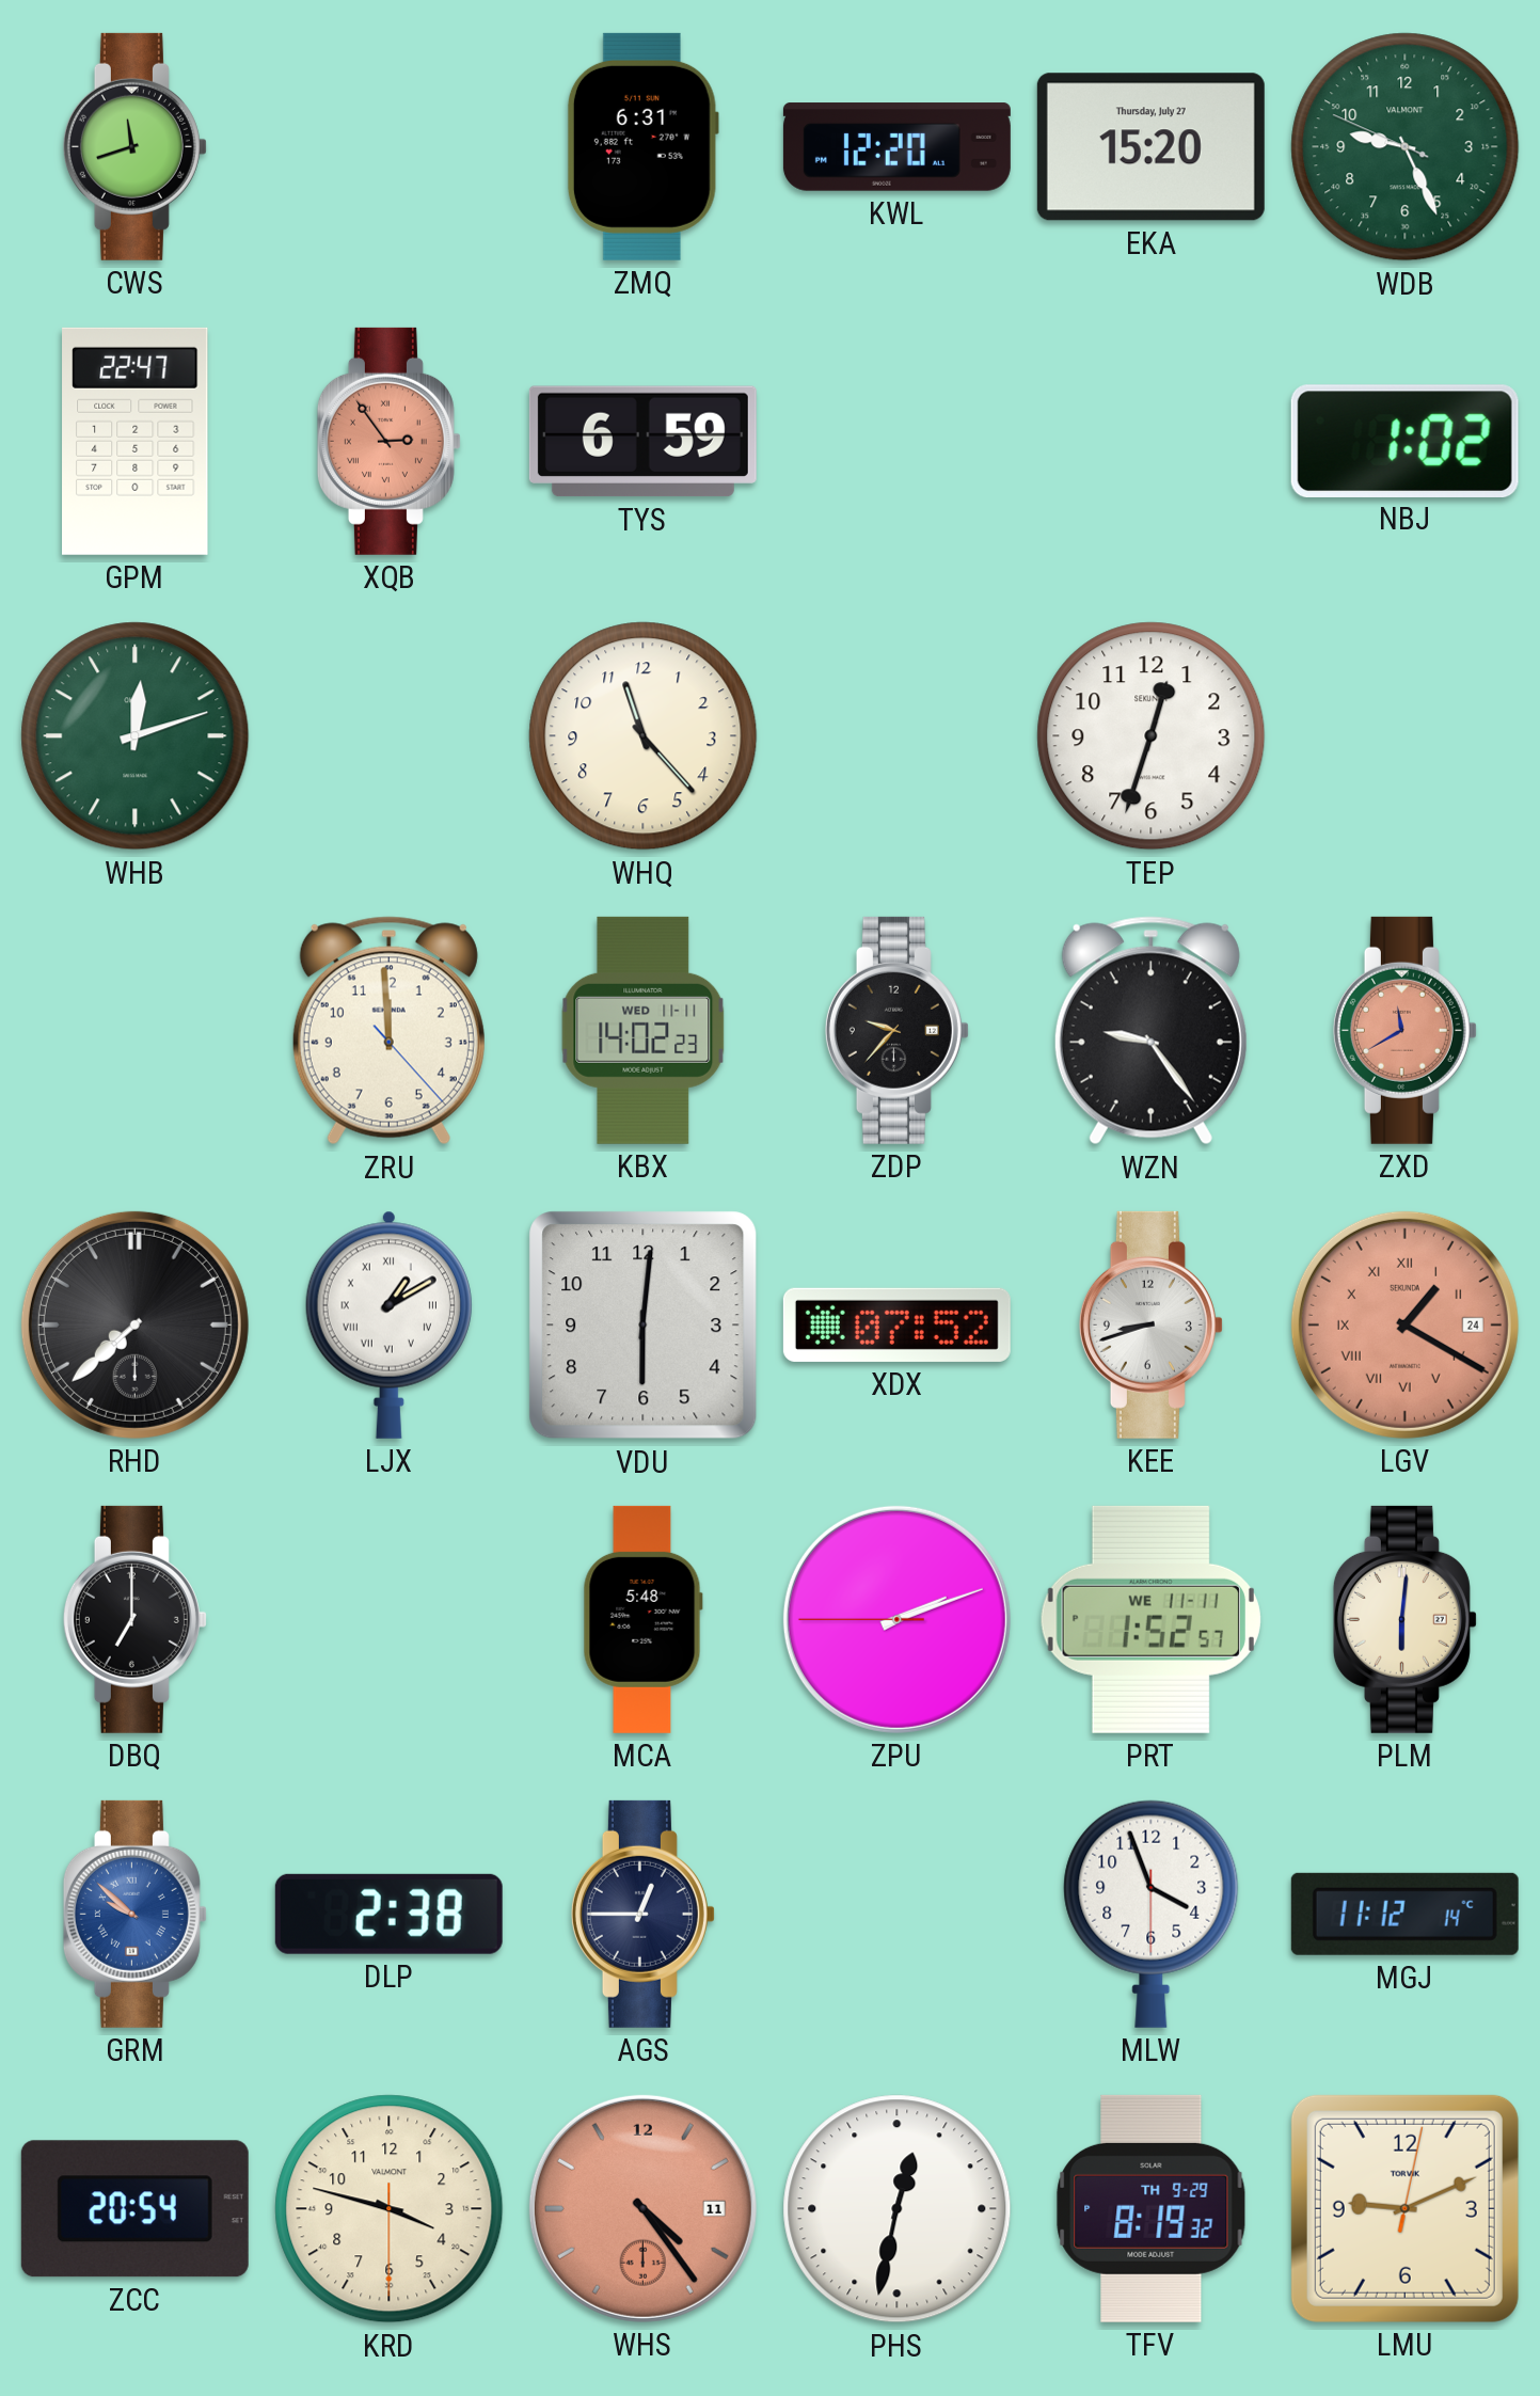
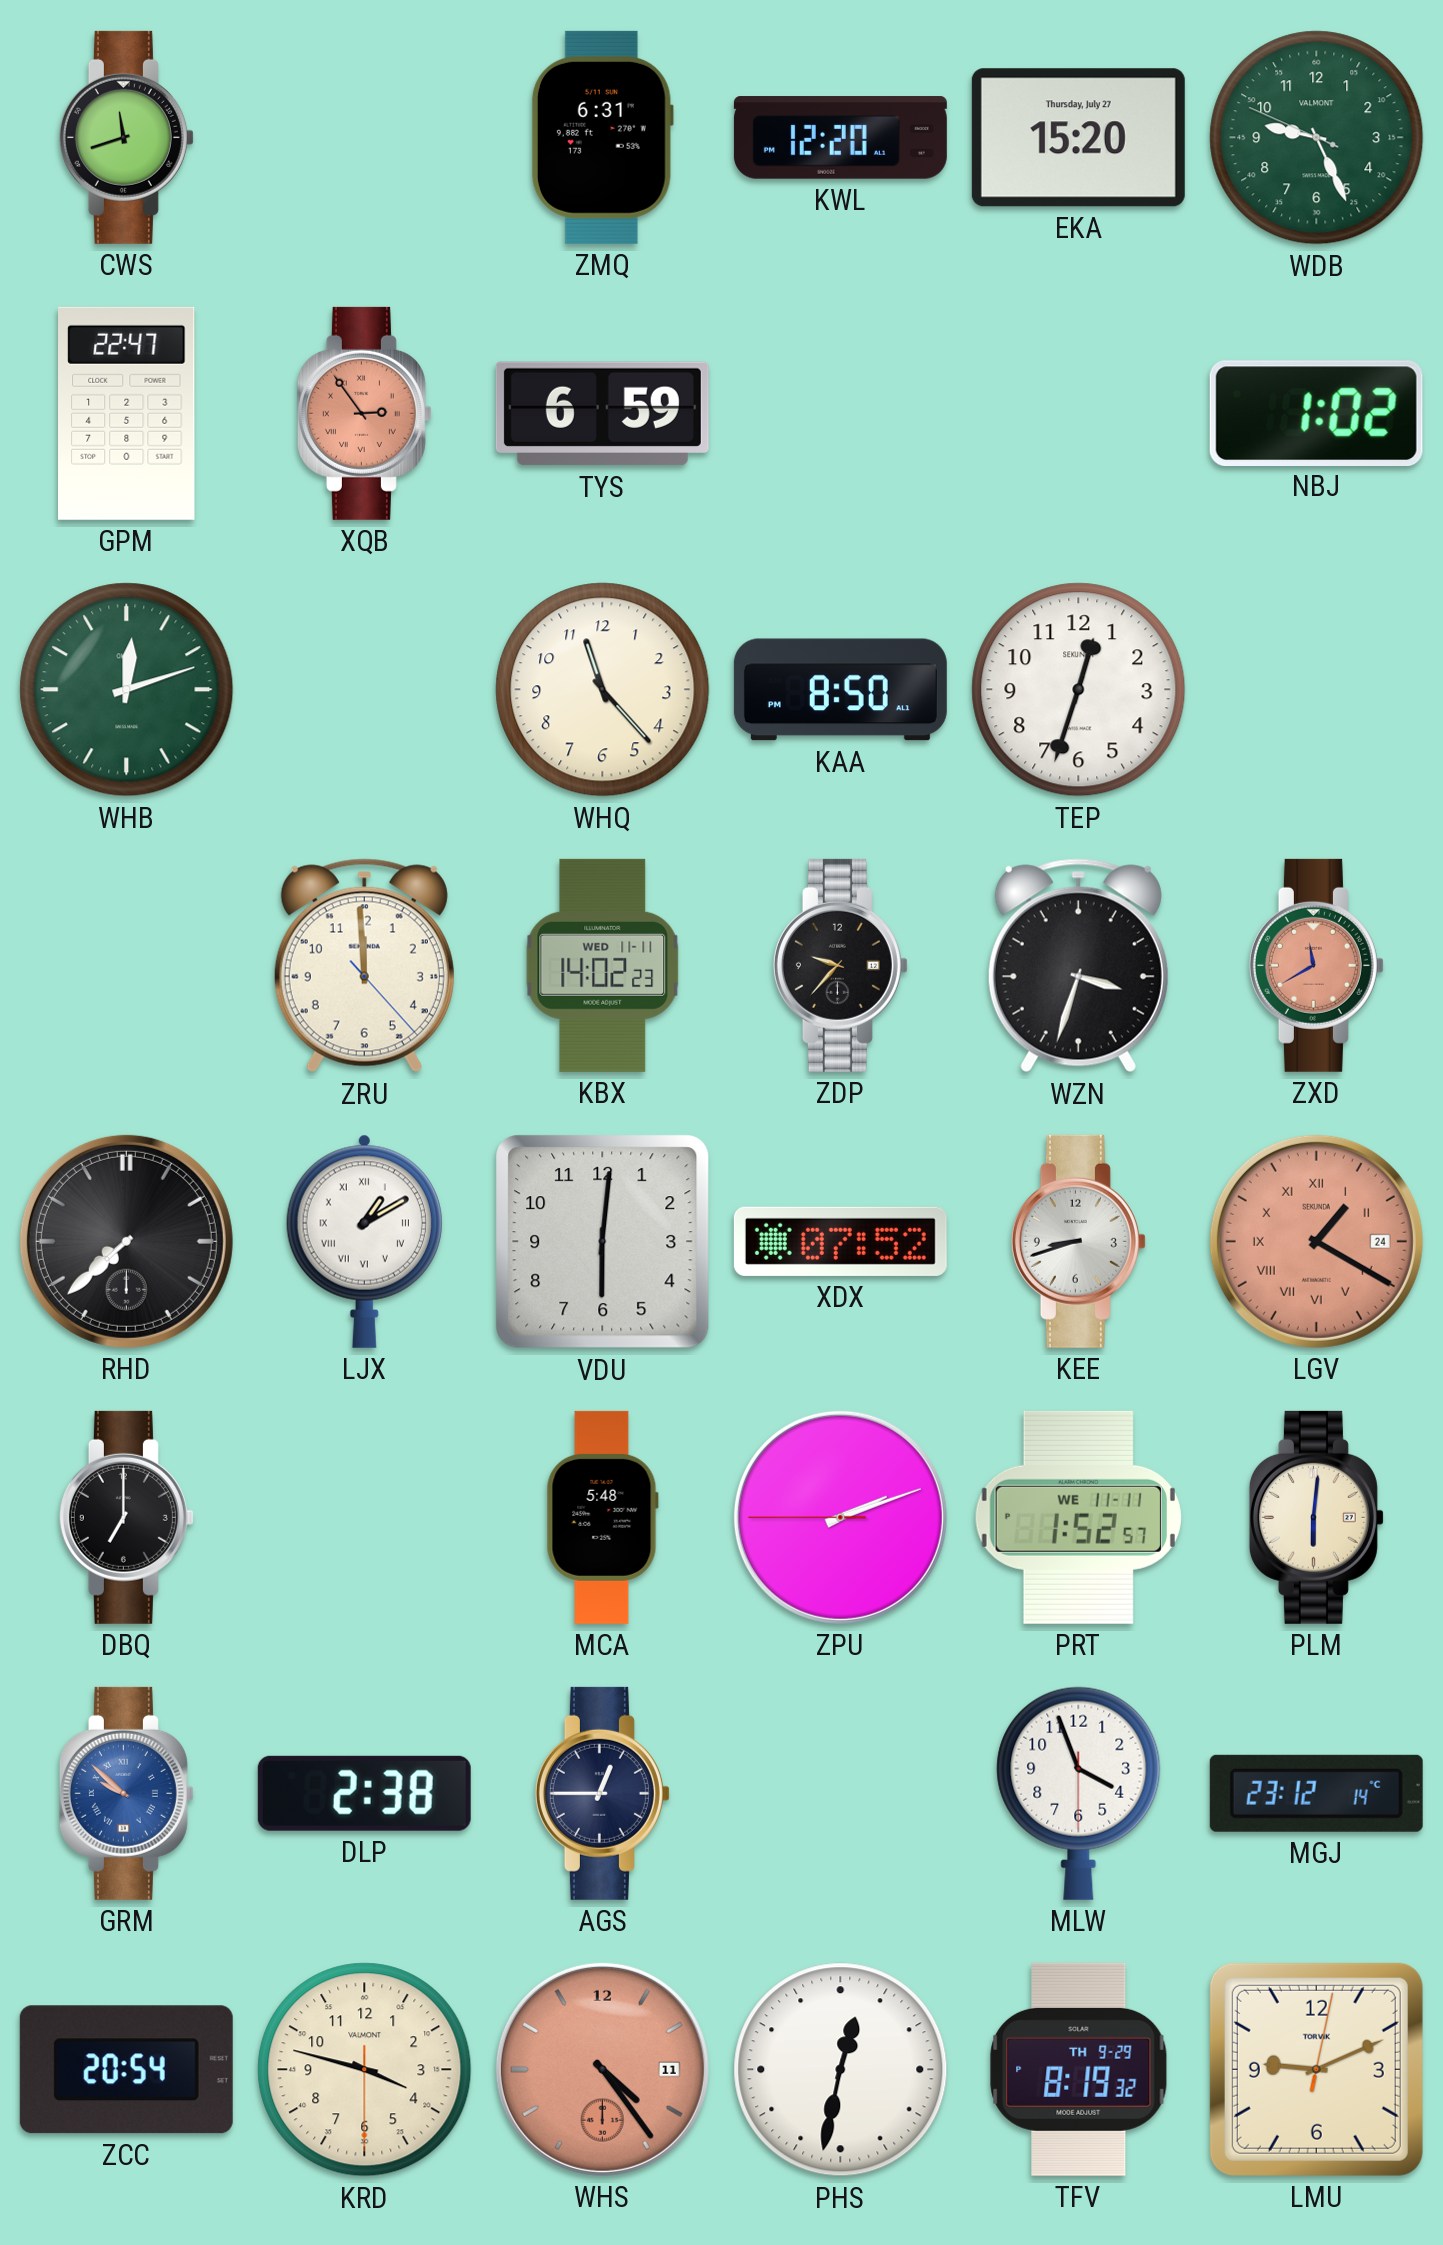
KAA: none -> 8:50 (840, 690)
WZN: 9:24 -> 3:33 (1078, 966)
MGJ: 11:12 -> 23:12 (1316, 1793)
